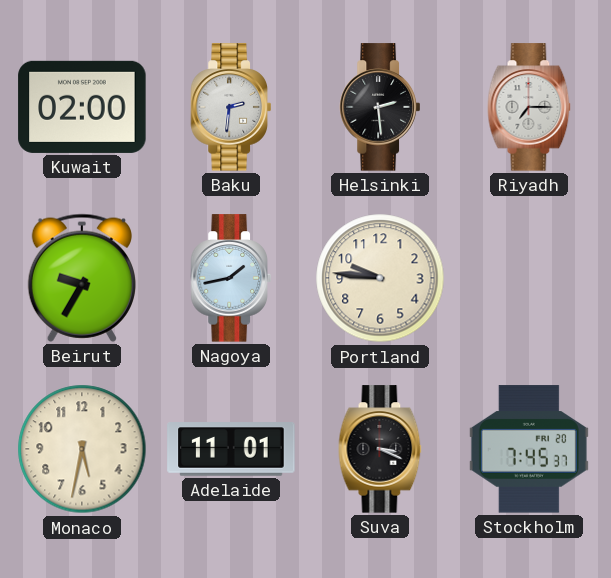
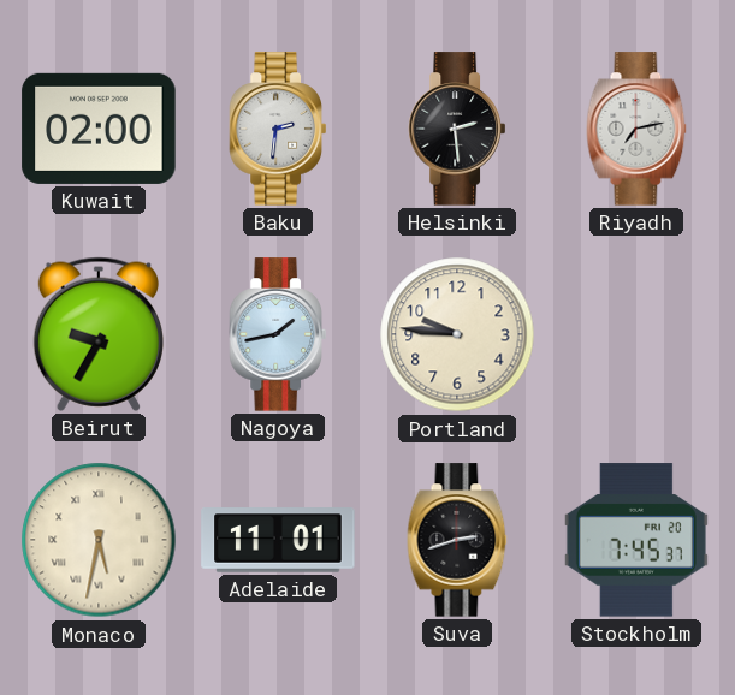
Riyadh: 7:15 -> 7:13 (636, 129)
Monaco numerals: Arabic -> Roman (99, 540)
Suva: 3:19 -> 2:42 (457, 540)
